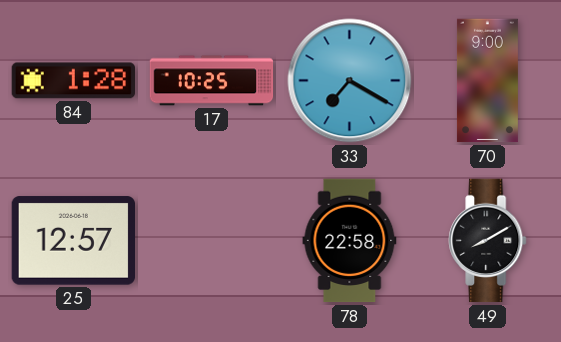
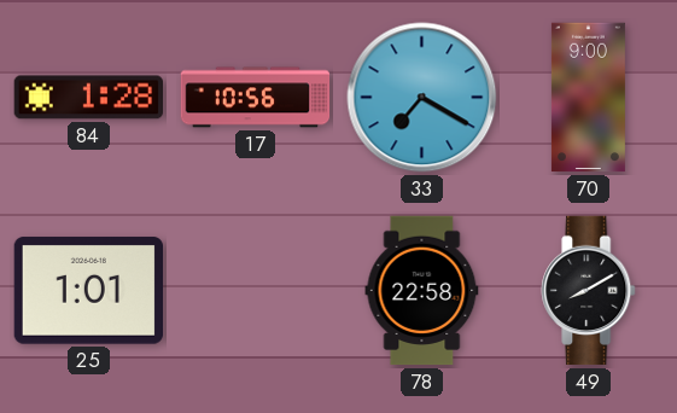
17: 10:25 -> 10:56 (256, 98)
25: 12:57 -> 1:01 (88, 291)
